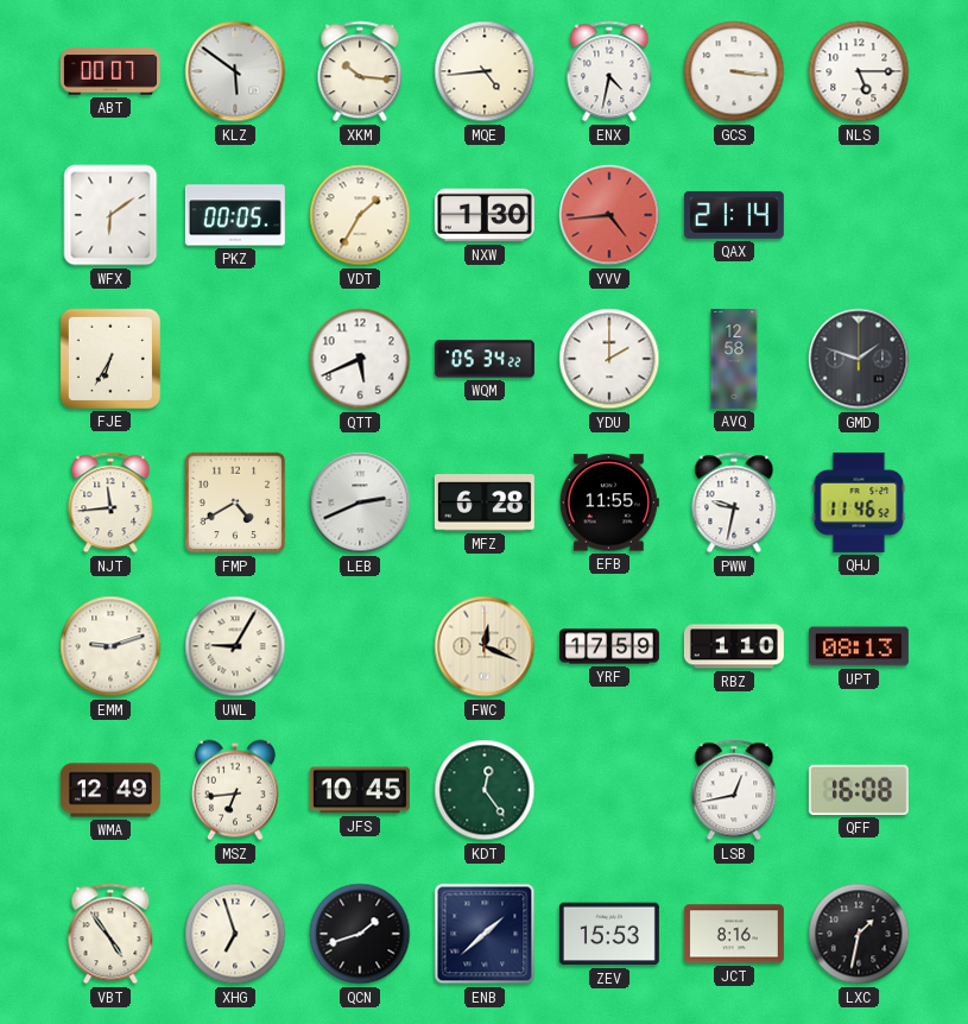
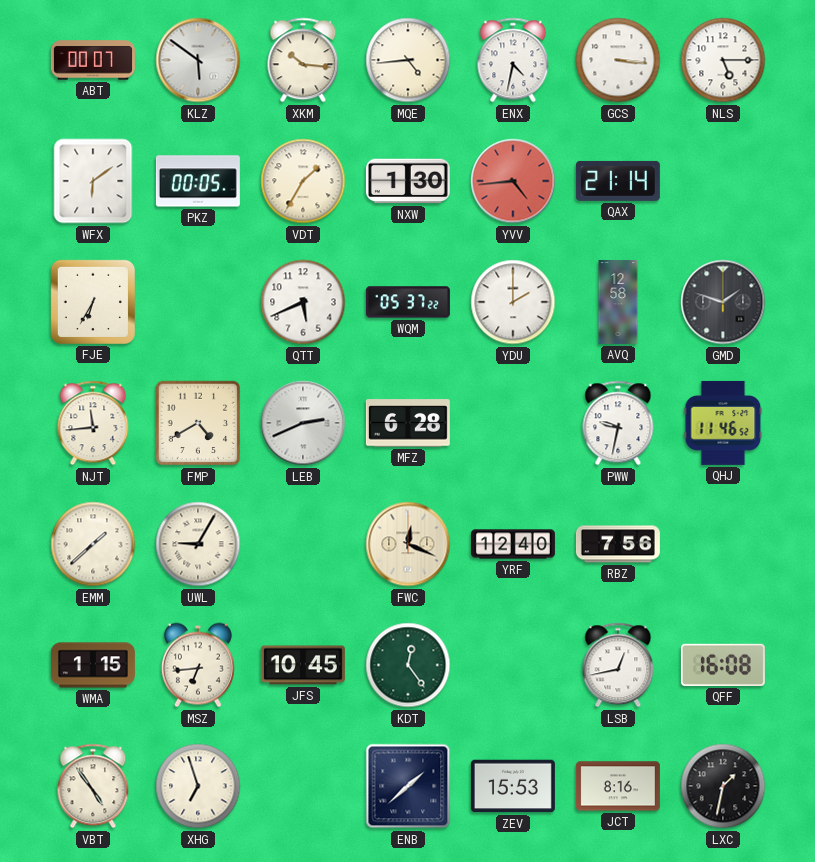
WQM: 05:34 -> 05:37 (408, 302)
EFB: 11:55 -> none (609, 502)
EMM: 9:12 -> 1:38 (93, 544)
YRF: 17:59 -> 12:40 (513, 544)
RBZ: 1:10 -> 7:56 (618, 544)
UPT: 08:13 -> none (859, 646)
WMA: 12:49 -> 1:15 (93, 665)
QCN: 1:42 -> none (360, 934)
